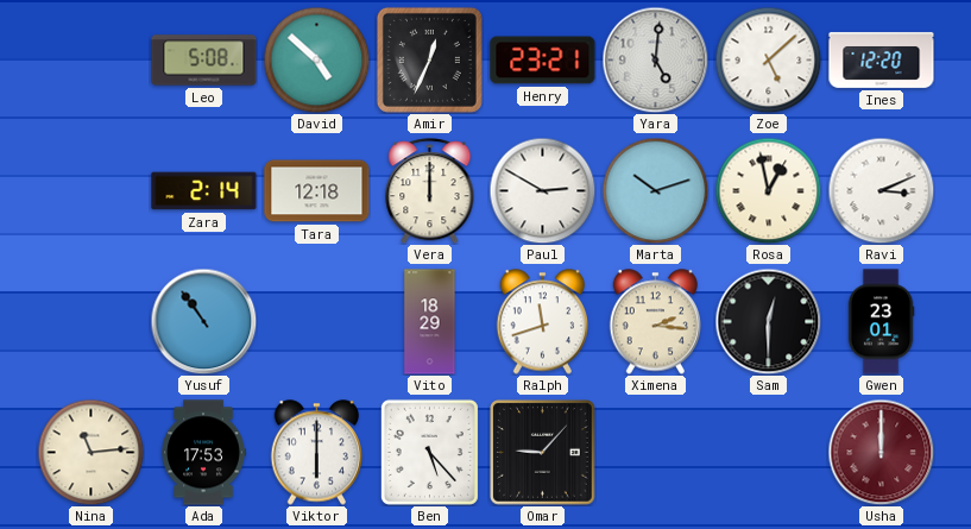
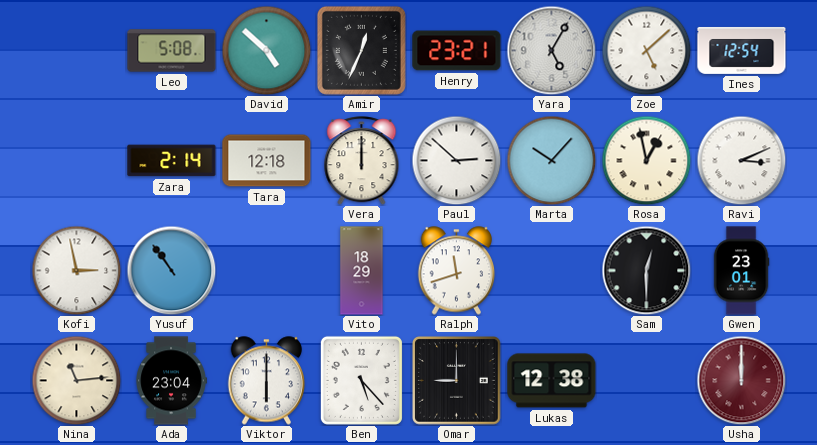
Yara: 5:01 -> 5:05 (551, 50)
Ines: 12:20 -> 12:54 (742, 50)
Paul: 2:50 -> 2:52 (456, 160)
Marta: 10:12 -> 10:07 (551, 160)
Kofi: none -> 2:58 (76, 270)
Ximena: 2:16 -> none (656, 322)
Ada: 17:53 -> 23:04 (171, 381)
Omar: 9:07 -> 9:00 (457, 381)
Lukas: none -> 12:38 (552, 381)
